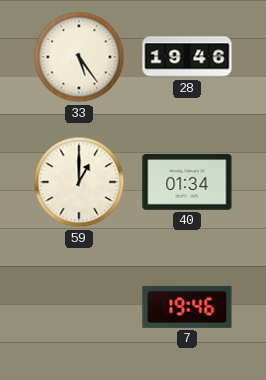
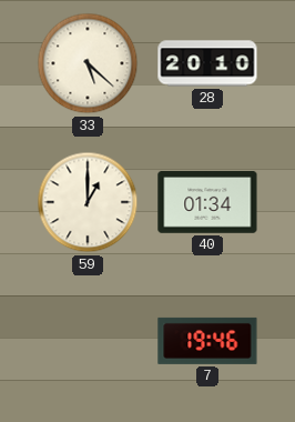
33: 5:24 -> 5:22 (88, 63)
28: 19:46 -> 20:10 (207, 63)
